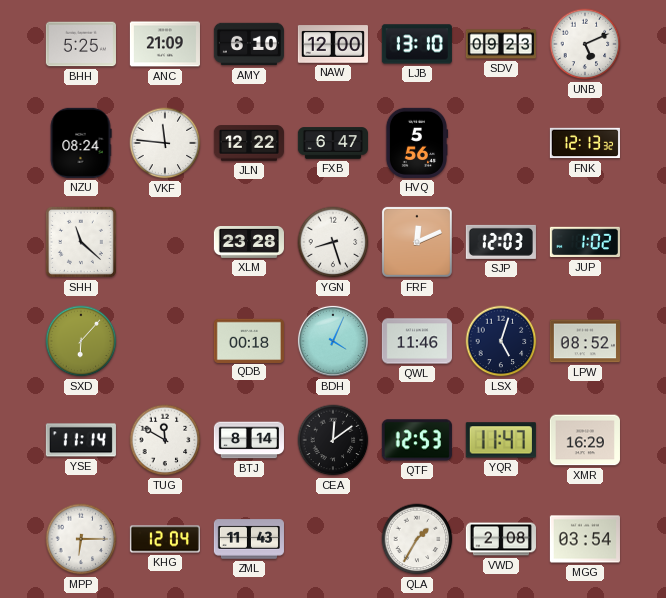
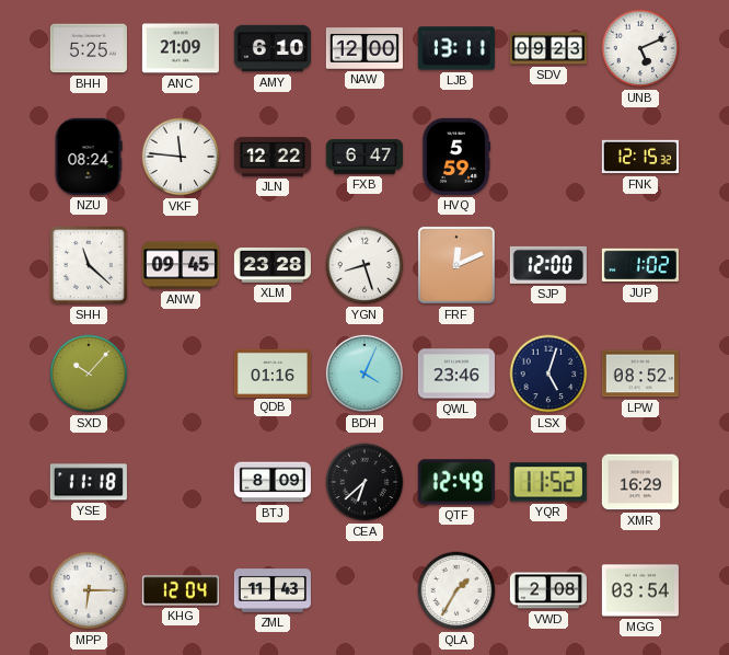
LJB: 13:10 -> 13:11 (456, 48)
HVQ: 5:56 -> 5:59 (456, 157)
FNK: 12:13 -> 12:15 (640, 157)
ANW: none -> 09:45 (181, 265)
SJP: 12:03 -> 12:00 (548, 265)
SXD: 6:07 -> 10:07 (89, 374)
QDB: 00:18 -> 01:16 (273, 372)
QWL: 11:46 -> 23:46 (456, 374)
YSE: 11:14 -> 11:18 (89, 482)
TUG: 11:50 -> none (165, 440)
BTJ: 8:14 -> 8:09 (273, 482)
CEA: 12:09 -> 6:38 (364, 482)
QTF: 12:53 -> 12:49 (456, 482)
YQR: 11:47 -> 11:52 (548, 482)
